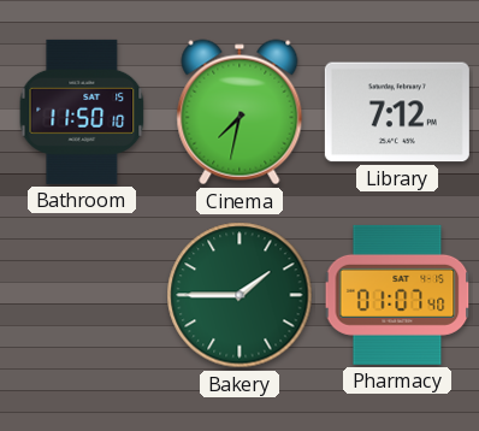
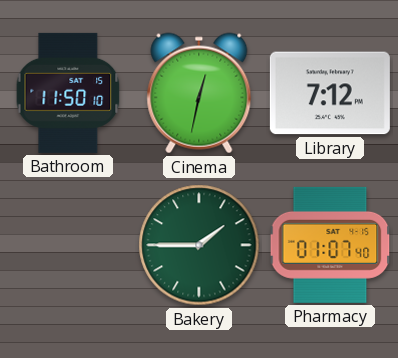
Cinema: 7:32 -> 12:32 (199, 93)
